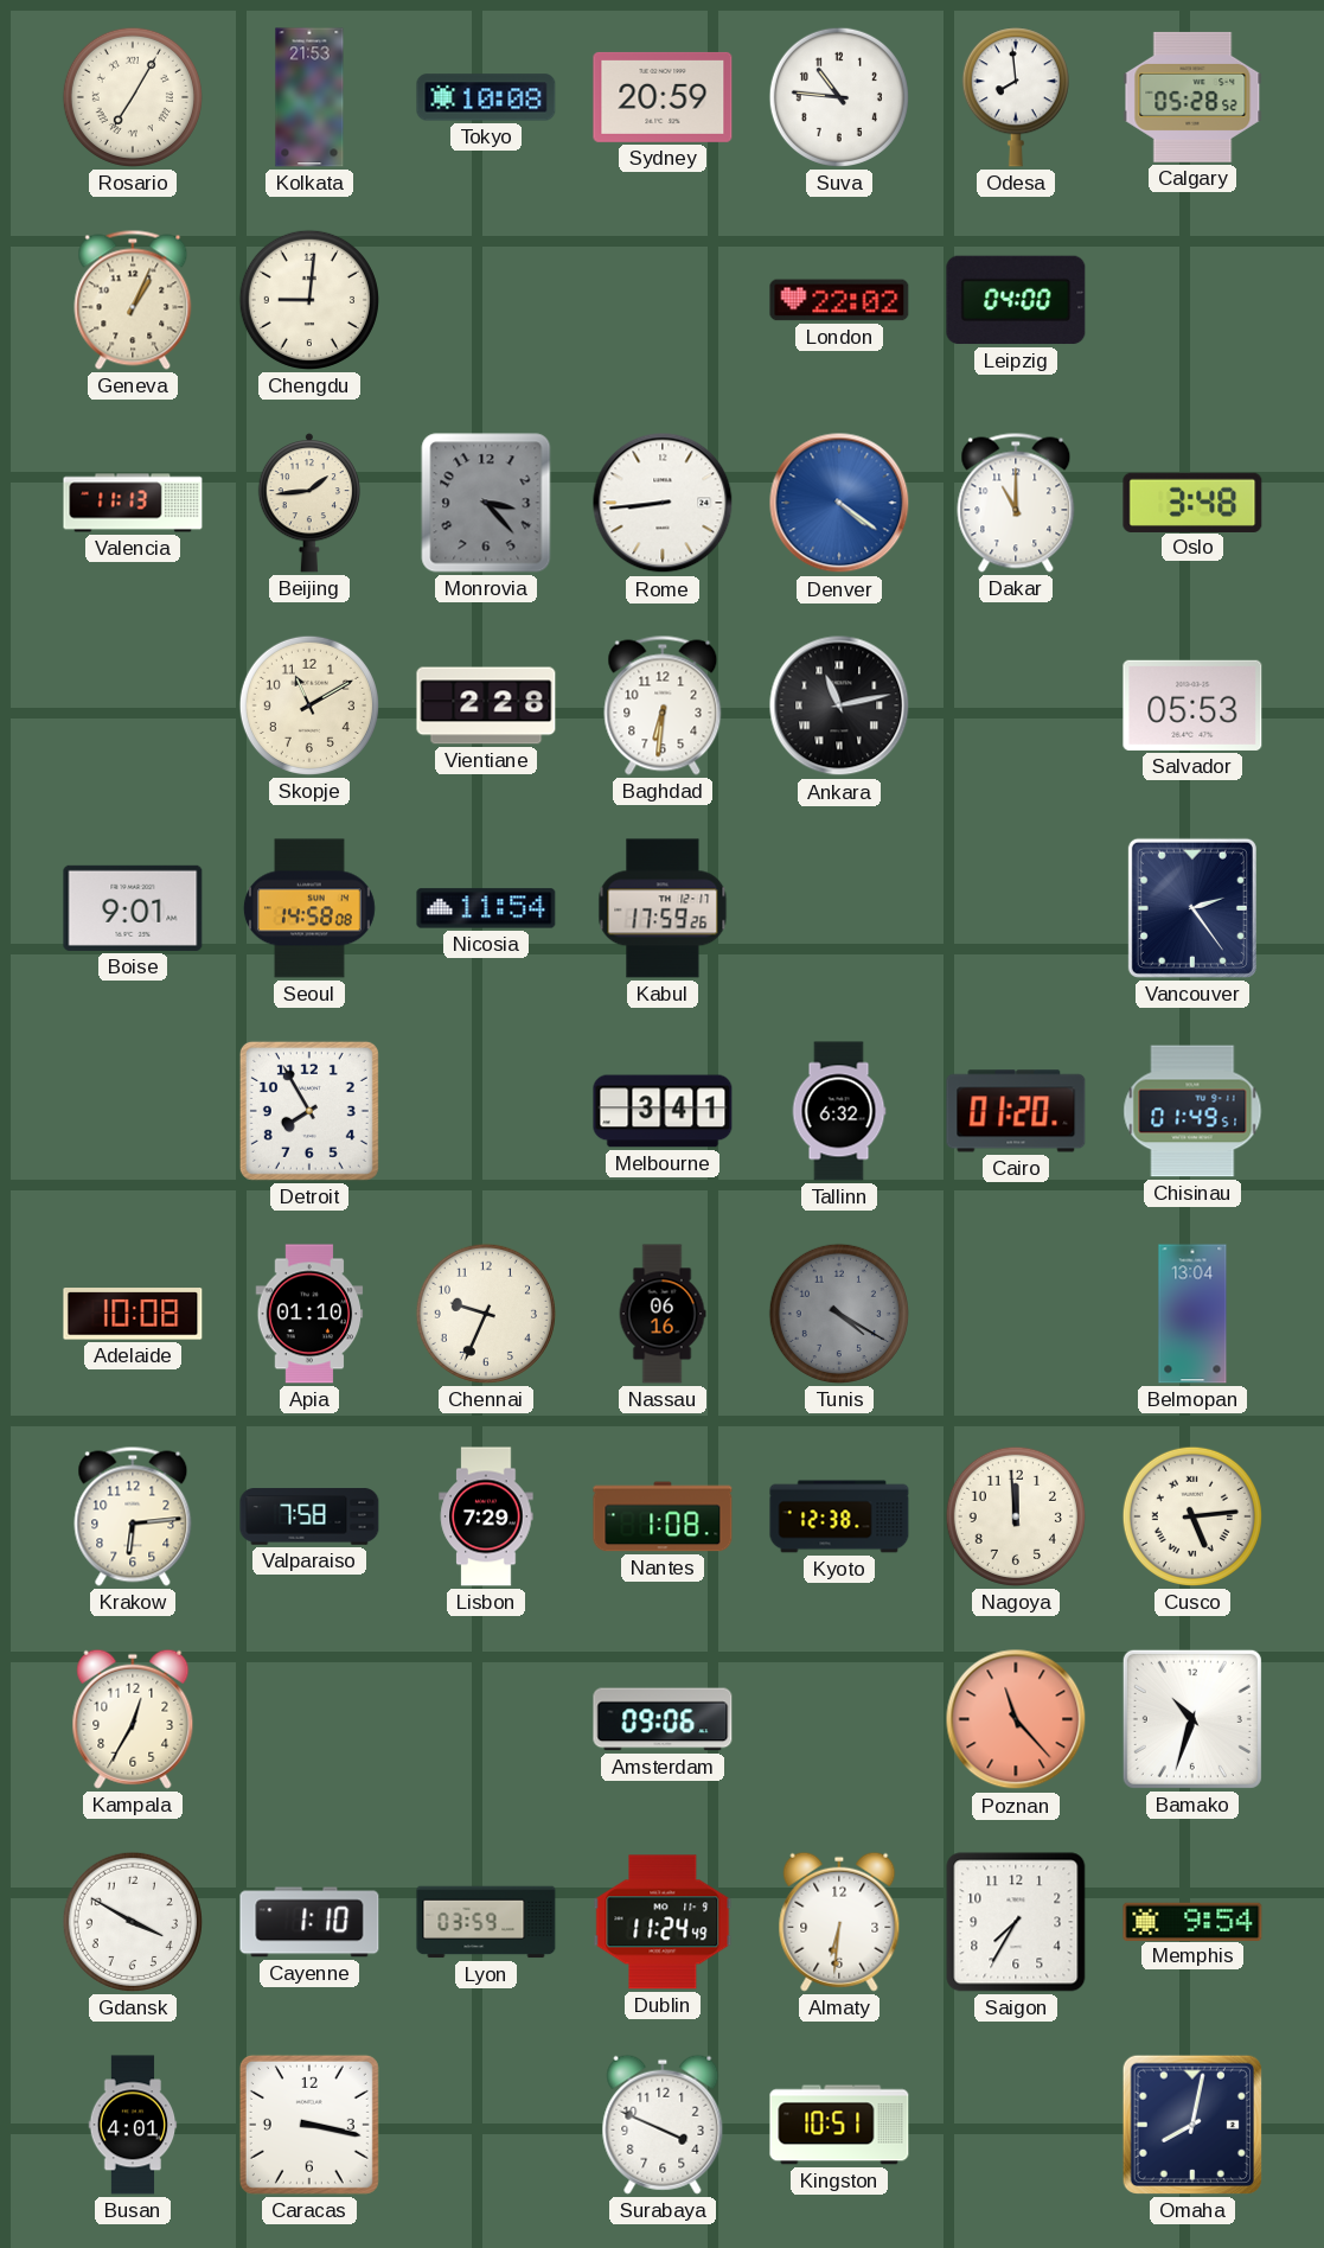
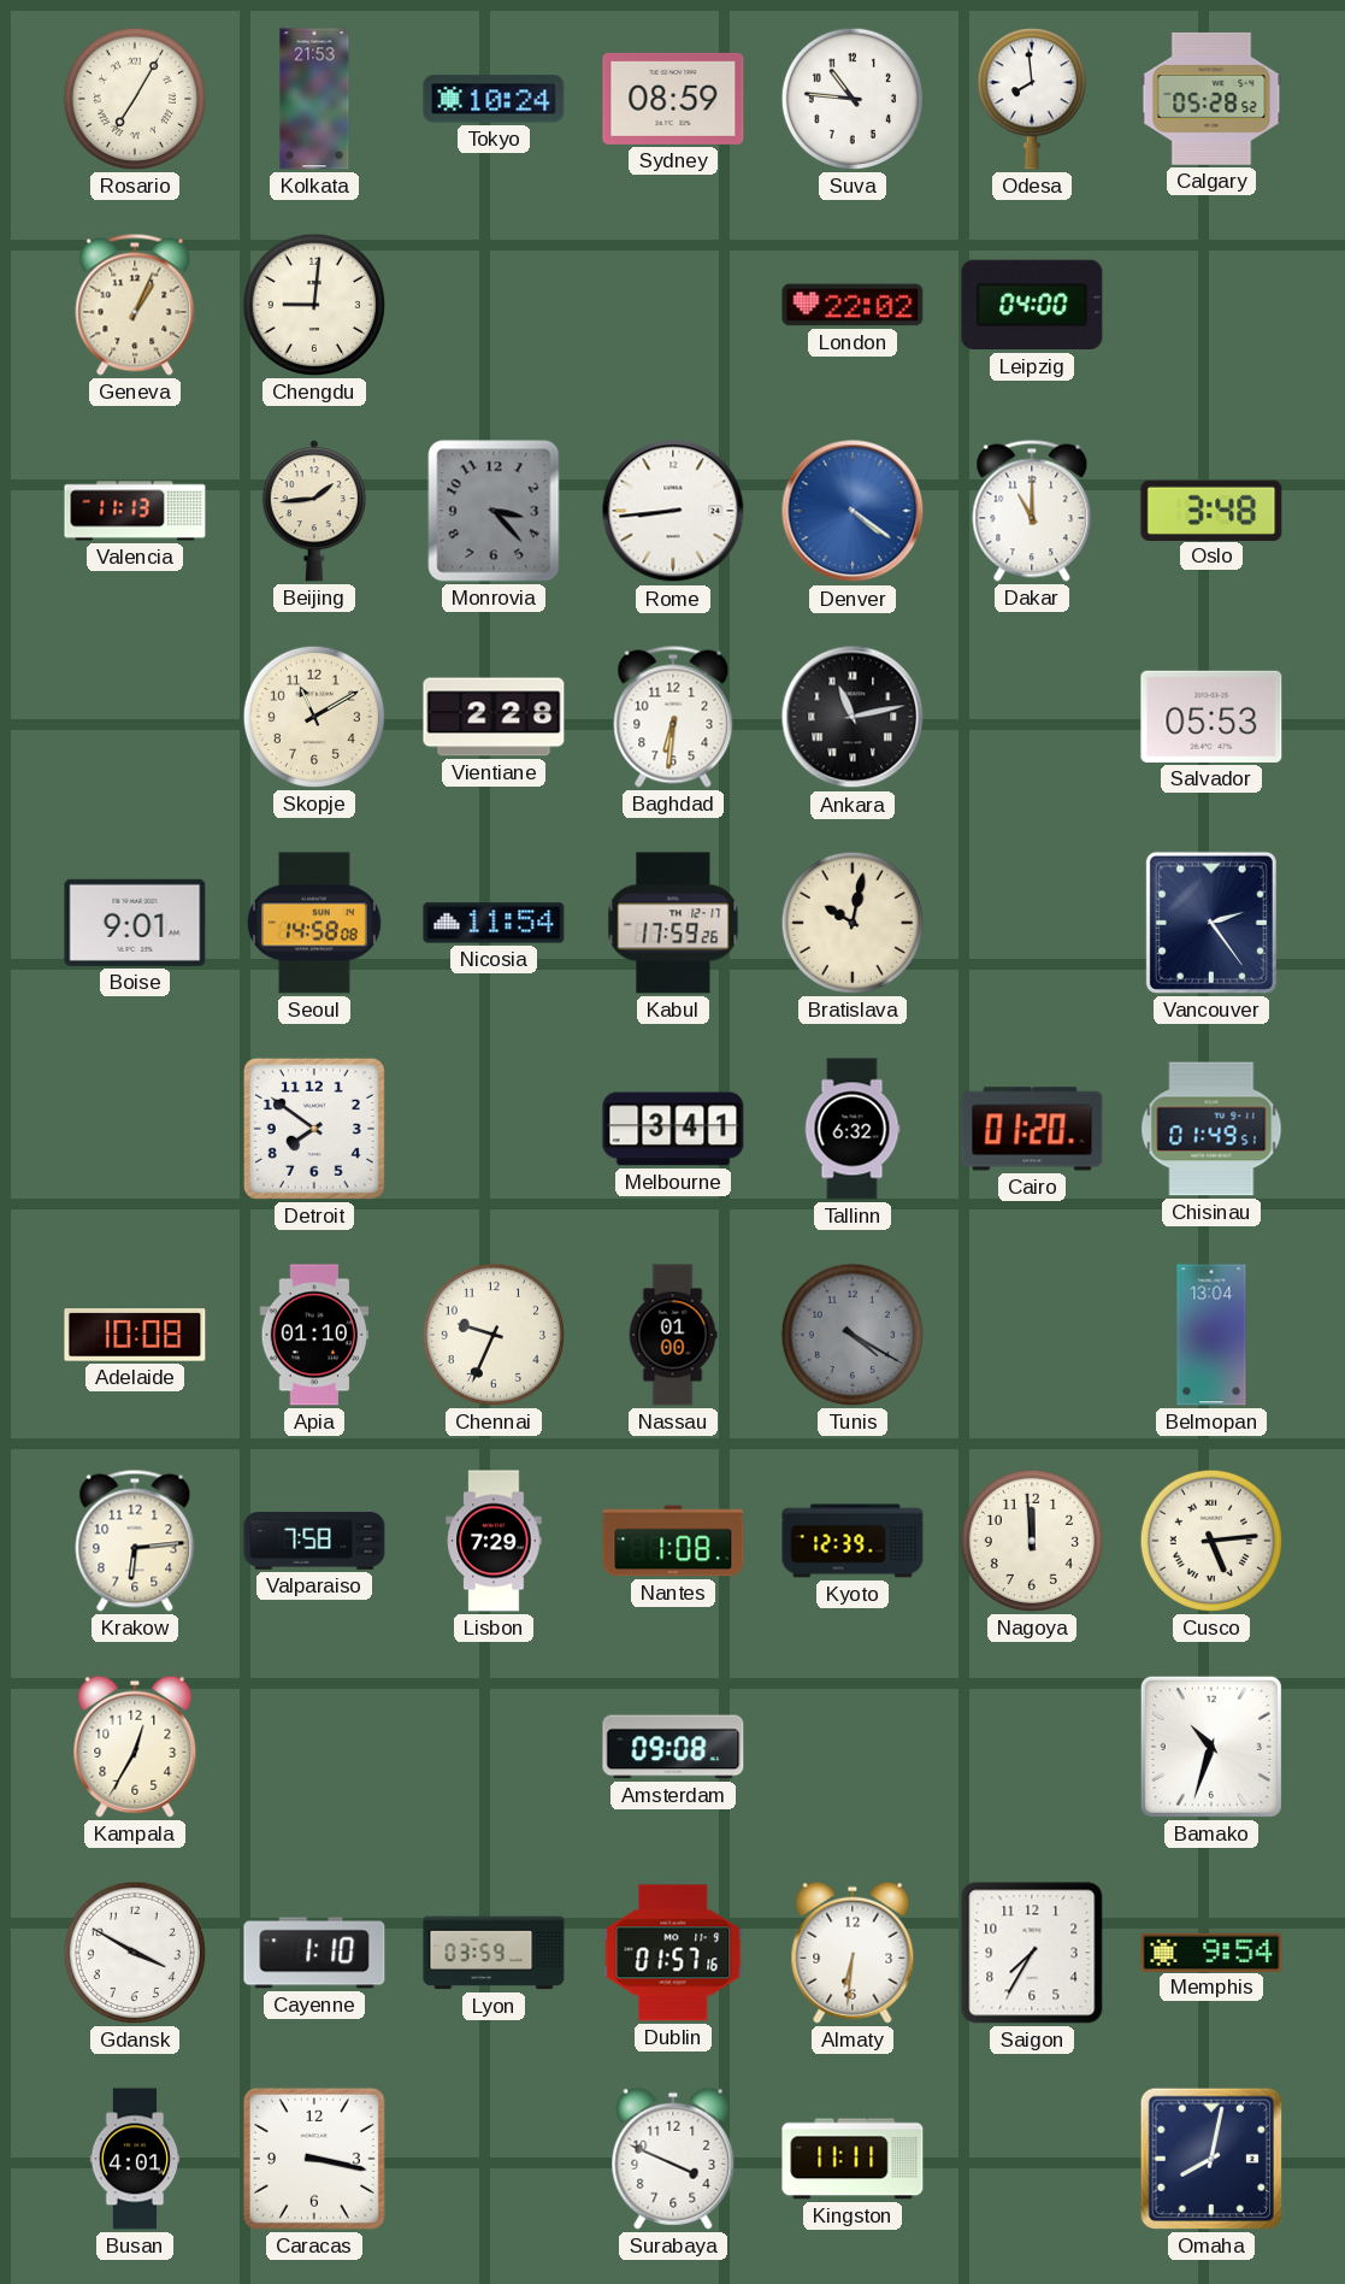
Tokyo: 10:08 -> 10:24 (494, 99)
Sydney: 20:59 -> 08:59 (673, 99)
Bratislava: none -> 10:02 (853, 923)
Detroit: 7:55 -> 7:51 (314, 1129)
Nassau: 06:16 -> 01:00 (673, 1335)
Kyoto: 12:38 -> 12:39 (853, 1541)
Amsterdam: 09:06 -> 09:08 (673, 1747)
Poznan: 11:23 -> none (1016, 1719)
Dublin: 11:24 -> 01:57 (673, 1953)
Kingston: 10:51 -> 11:11 (853, 2159)
